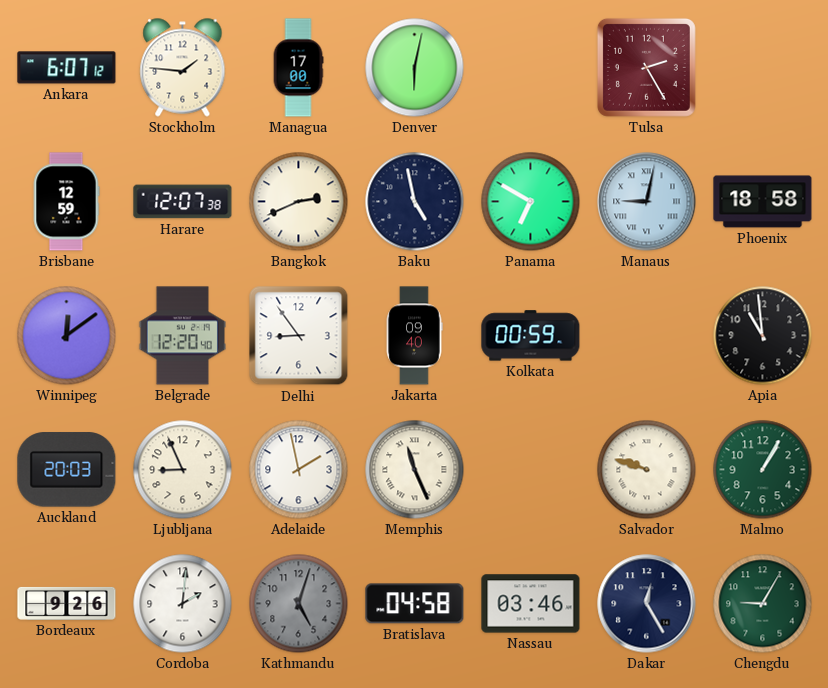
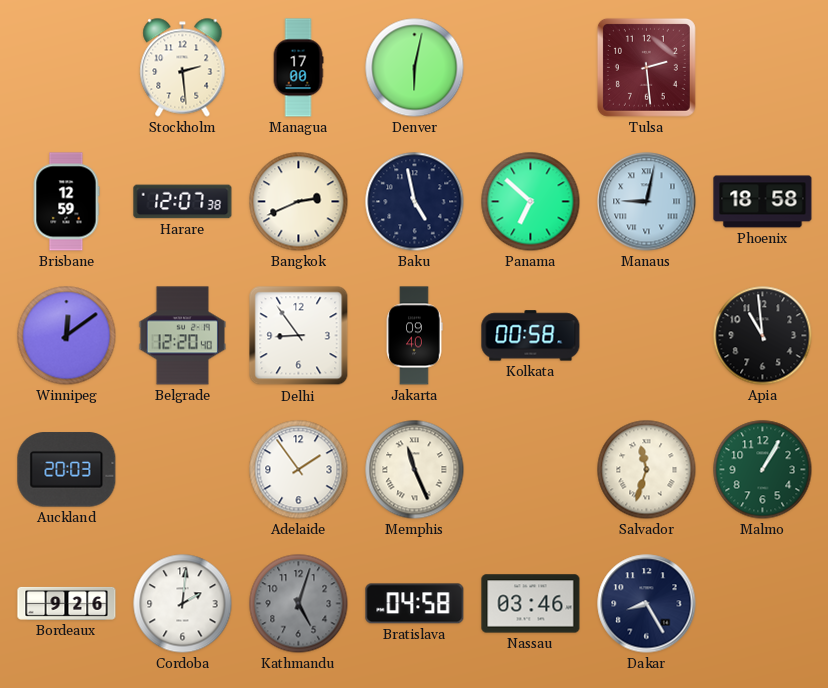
Ankara: 6:07 -> none (67, 68)
Stockholm: 1:46 -> 2:29 (183, 68)
Tulsa: 2:25 -> 2:29 (646, 67)
Panama: 6:50 -> 6:52 (531, 202)
Kolkata: 00:59 -> 00:58 (531, 336)
Ljubljana: 8:56 -> none (183, 470)
Adelaide: 1:58 -> 1:54 (299, 470)
Salvador: 9:48 -> 11:33 (647, 470)
Dakar: 12:25 -> 8:25 (647, 604)
Chengdu: 9:05 -> none (763, 604)
